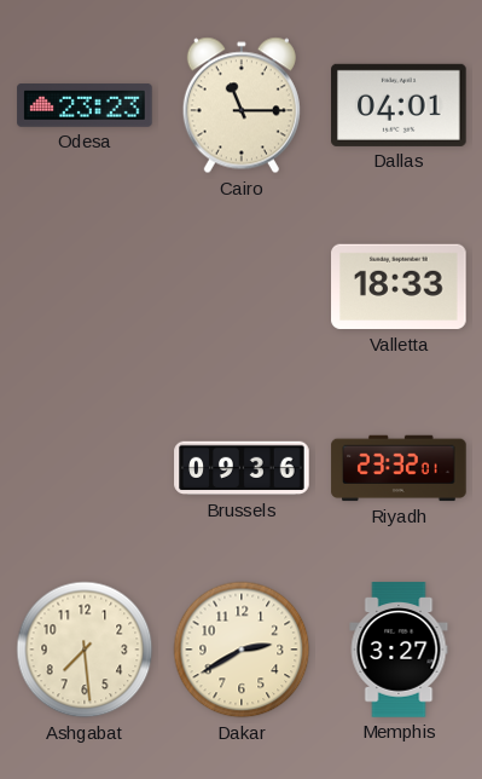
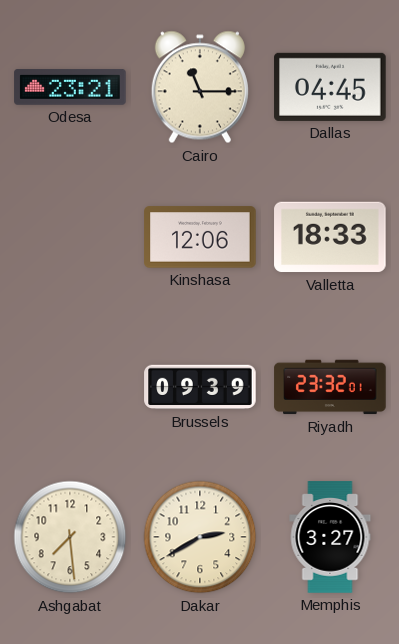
Odesa: 23:23 -> 23:21 (70, 88)
Dallas: 04:01 -> 04:45 (330, 87)
Kinshasa: none -> 12:06 (200, 237)
Brussels: 09:36 -> 09:39 (200, 387)
